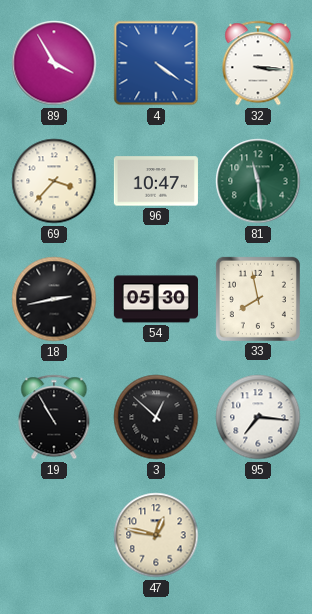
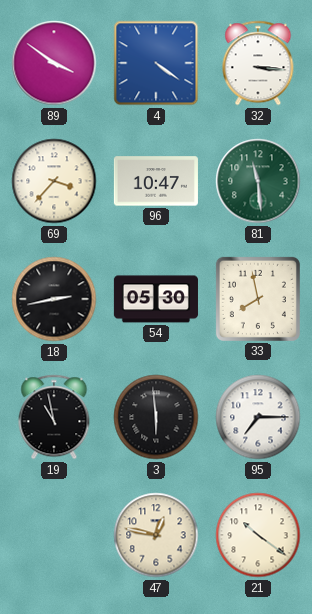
89: 3:55 -> 3:51 (54, 63)
19: 10:55 -> 10:58 (54, 417)
3: 12:52 -> 5:59 (156, 417)
95: 7:16 -> 7:15 (258, 417)
21: none -> 10:21 (258, 535)
